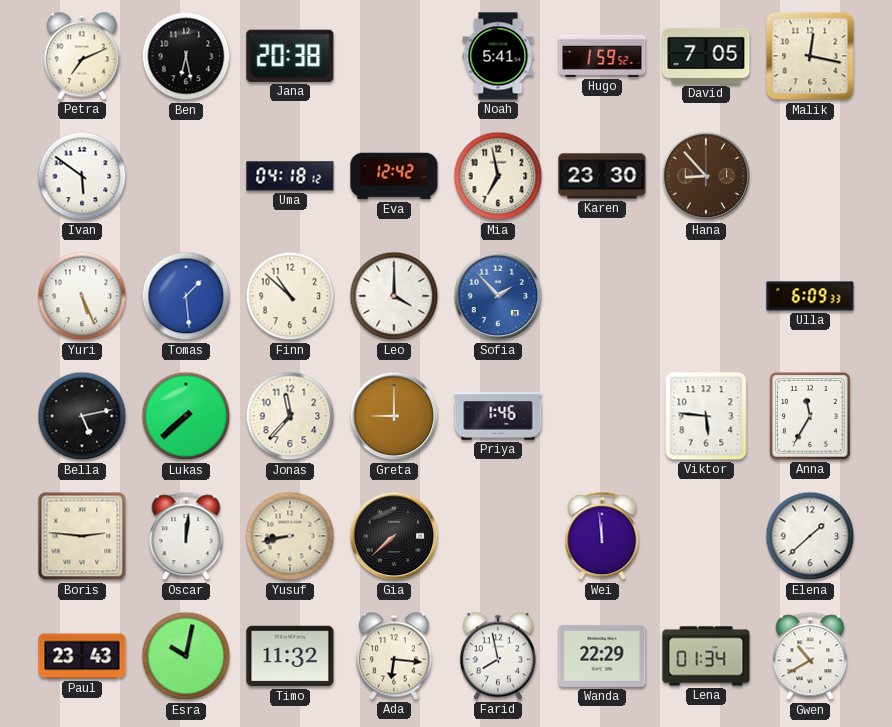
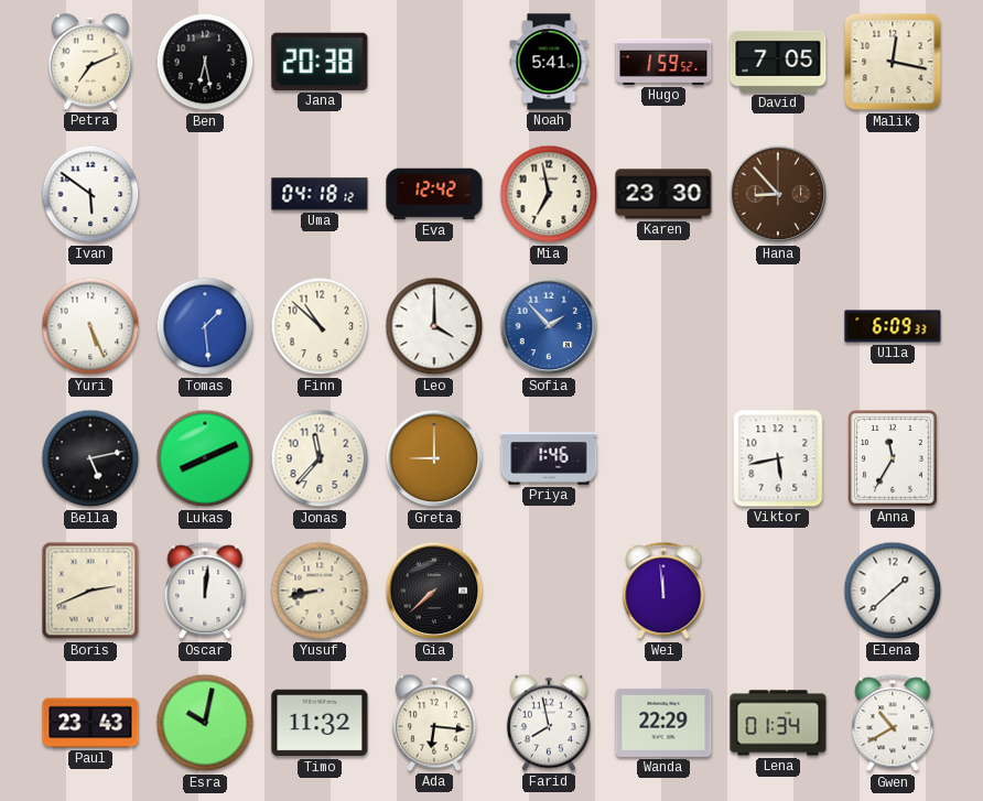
Lukas: 7:38 -> 8:11 (205, 458)
Viktor: 5:46 -> 5:43 (778, 458)
Boris: 2:46 -> 2:41 (90, 591)
